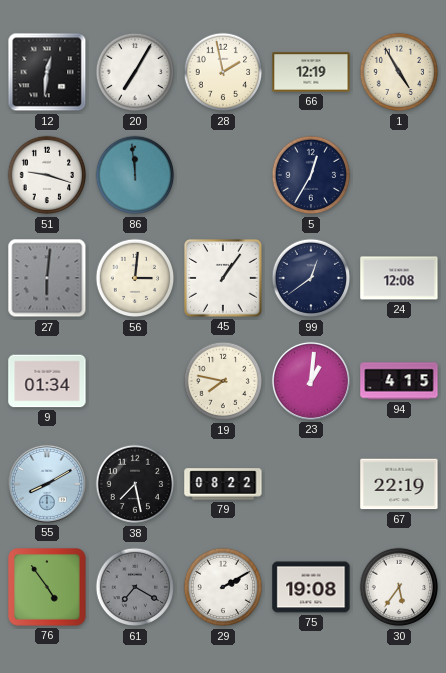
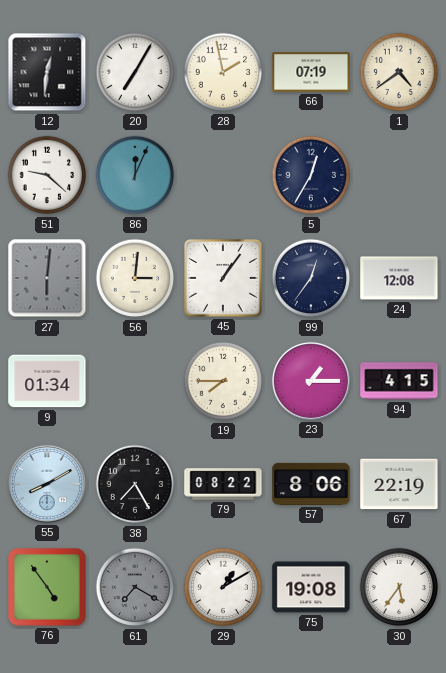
66: 12:19 -> 07:19 (311, 72)
1: 4:55 -> 4:39 (399, 72)
51: 9:18 -> 9:22 (47, 175)
86: 11:59 -> 12:04 (135, 175)
99: 12:39 -> 12:36 (311, 278)
19: 7:47 -> 7:45 (223, 381)
23: 1:01 -> 1:15 (311, 381)
38: 7:28 -> 7:25 (135, 484)
57: none -> 8:06 (311, 484)
29: 2:10 -> 1:10 (223, 587)
